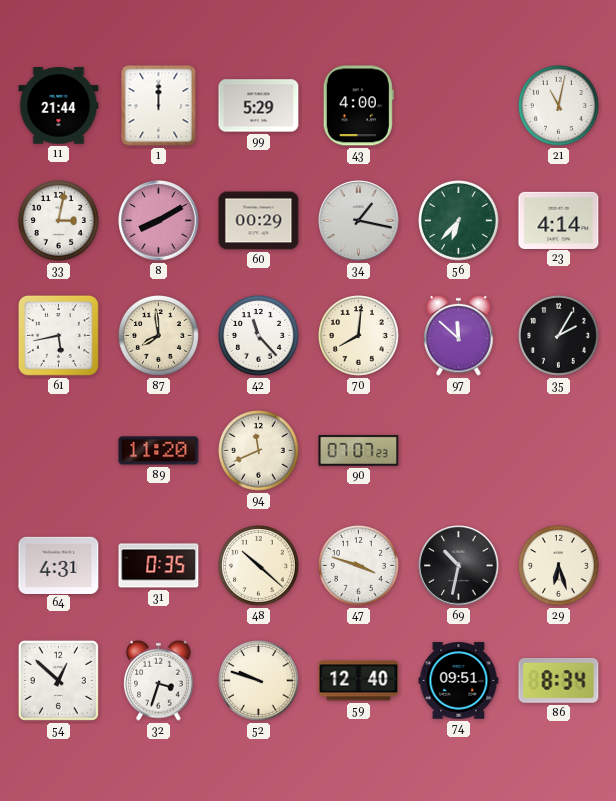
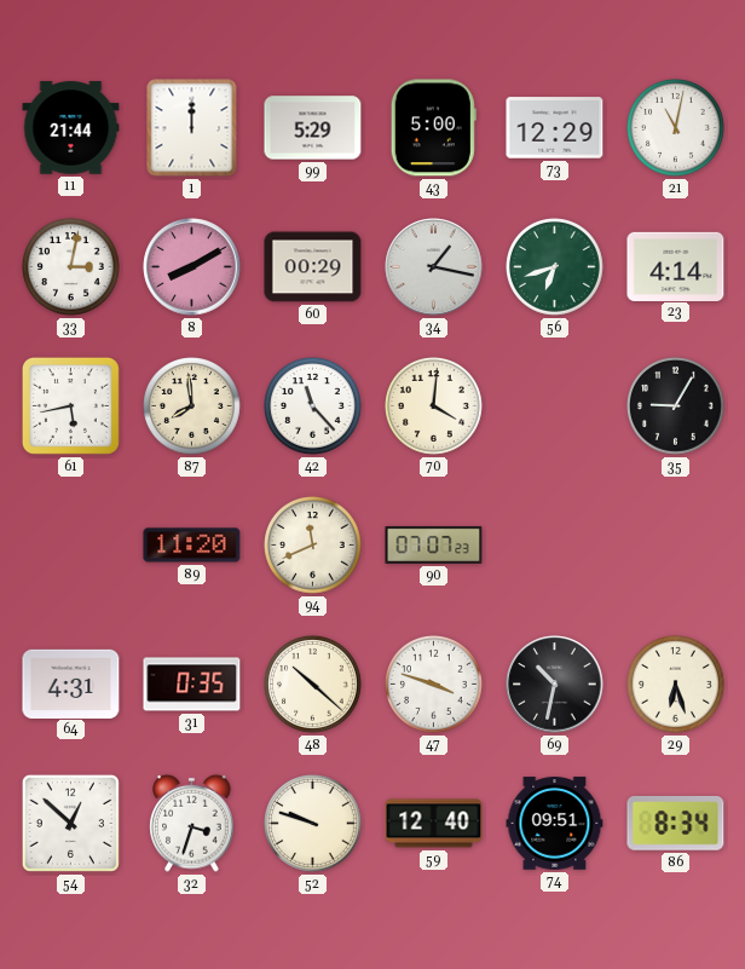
43: 4:00 -> 5:00 (433, 128)
73: none -> 12:29 (555, 128)
56: 6:37 -> 6:42 (555, 267)
70: 8:01 -> 4:01 (434, 406)
97: 11:52 -> none (459, 335)
35: 2:05 -> 9:05 (676, 406)
